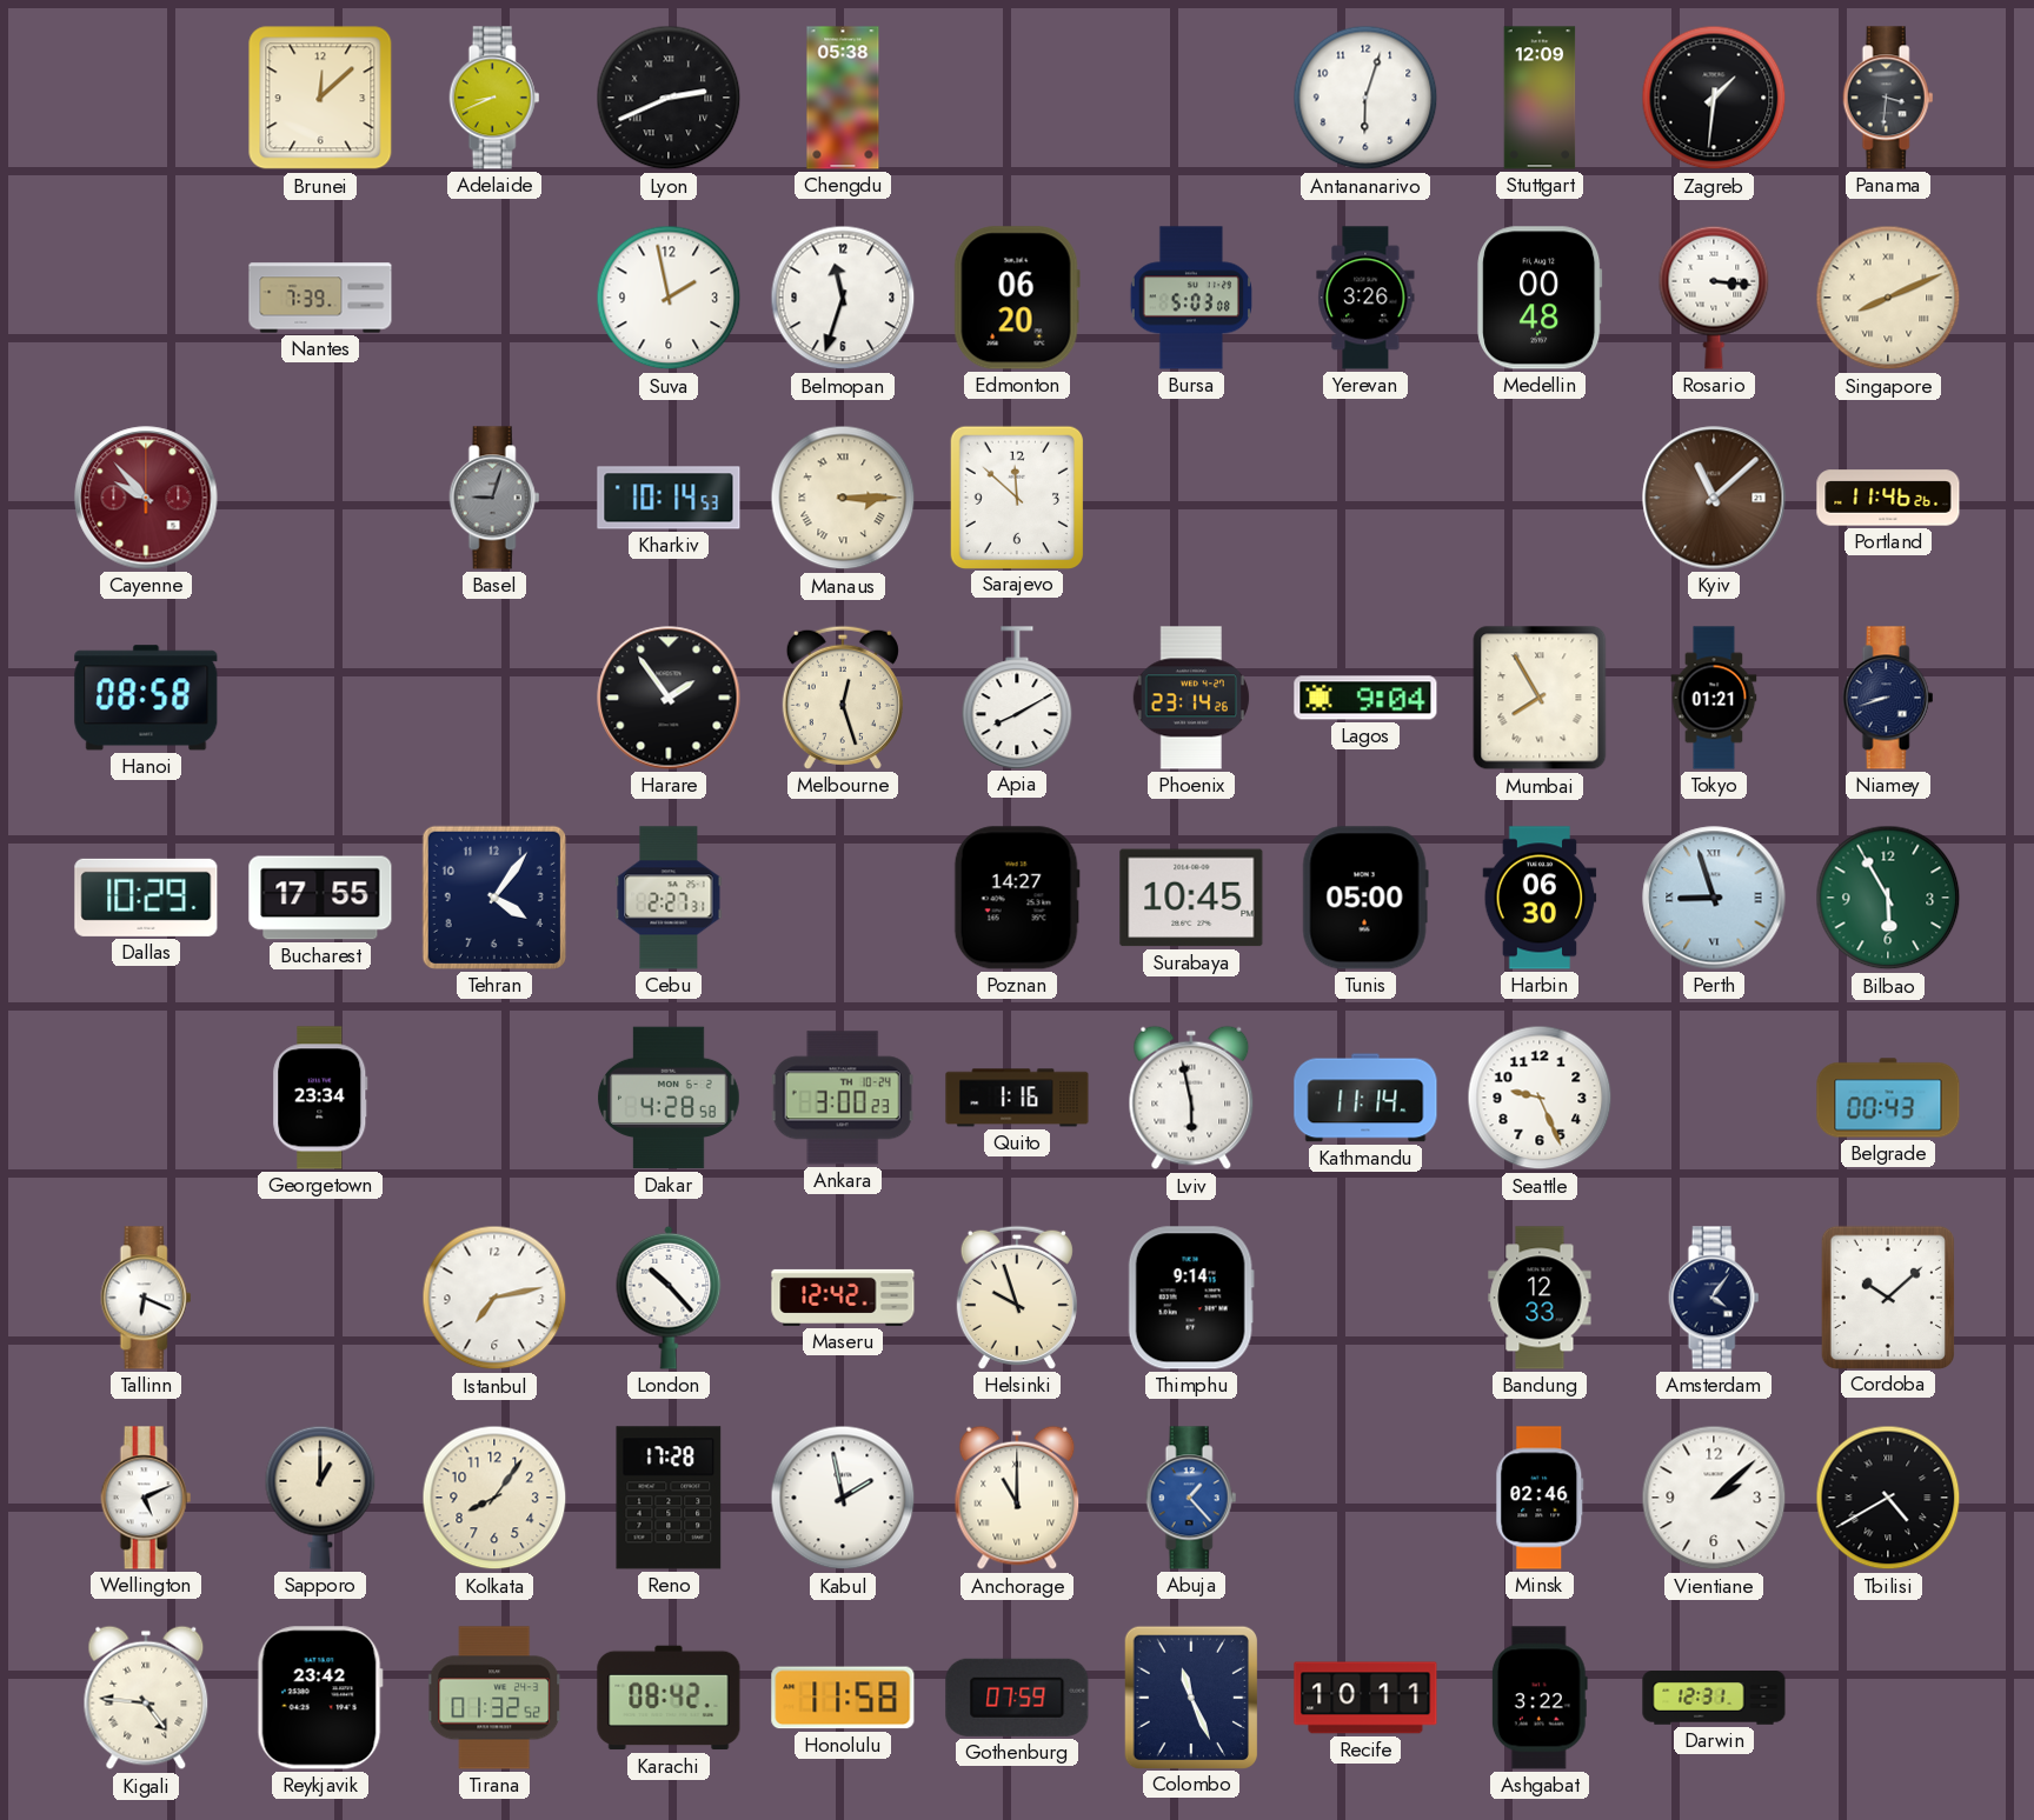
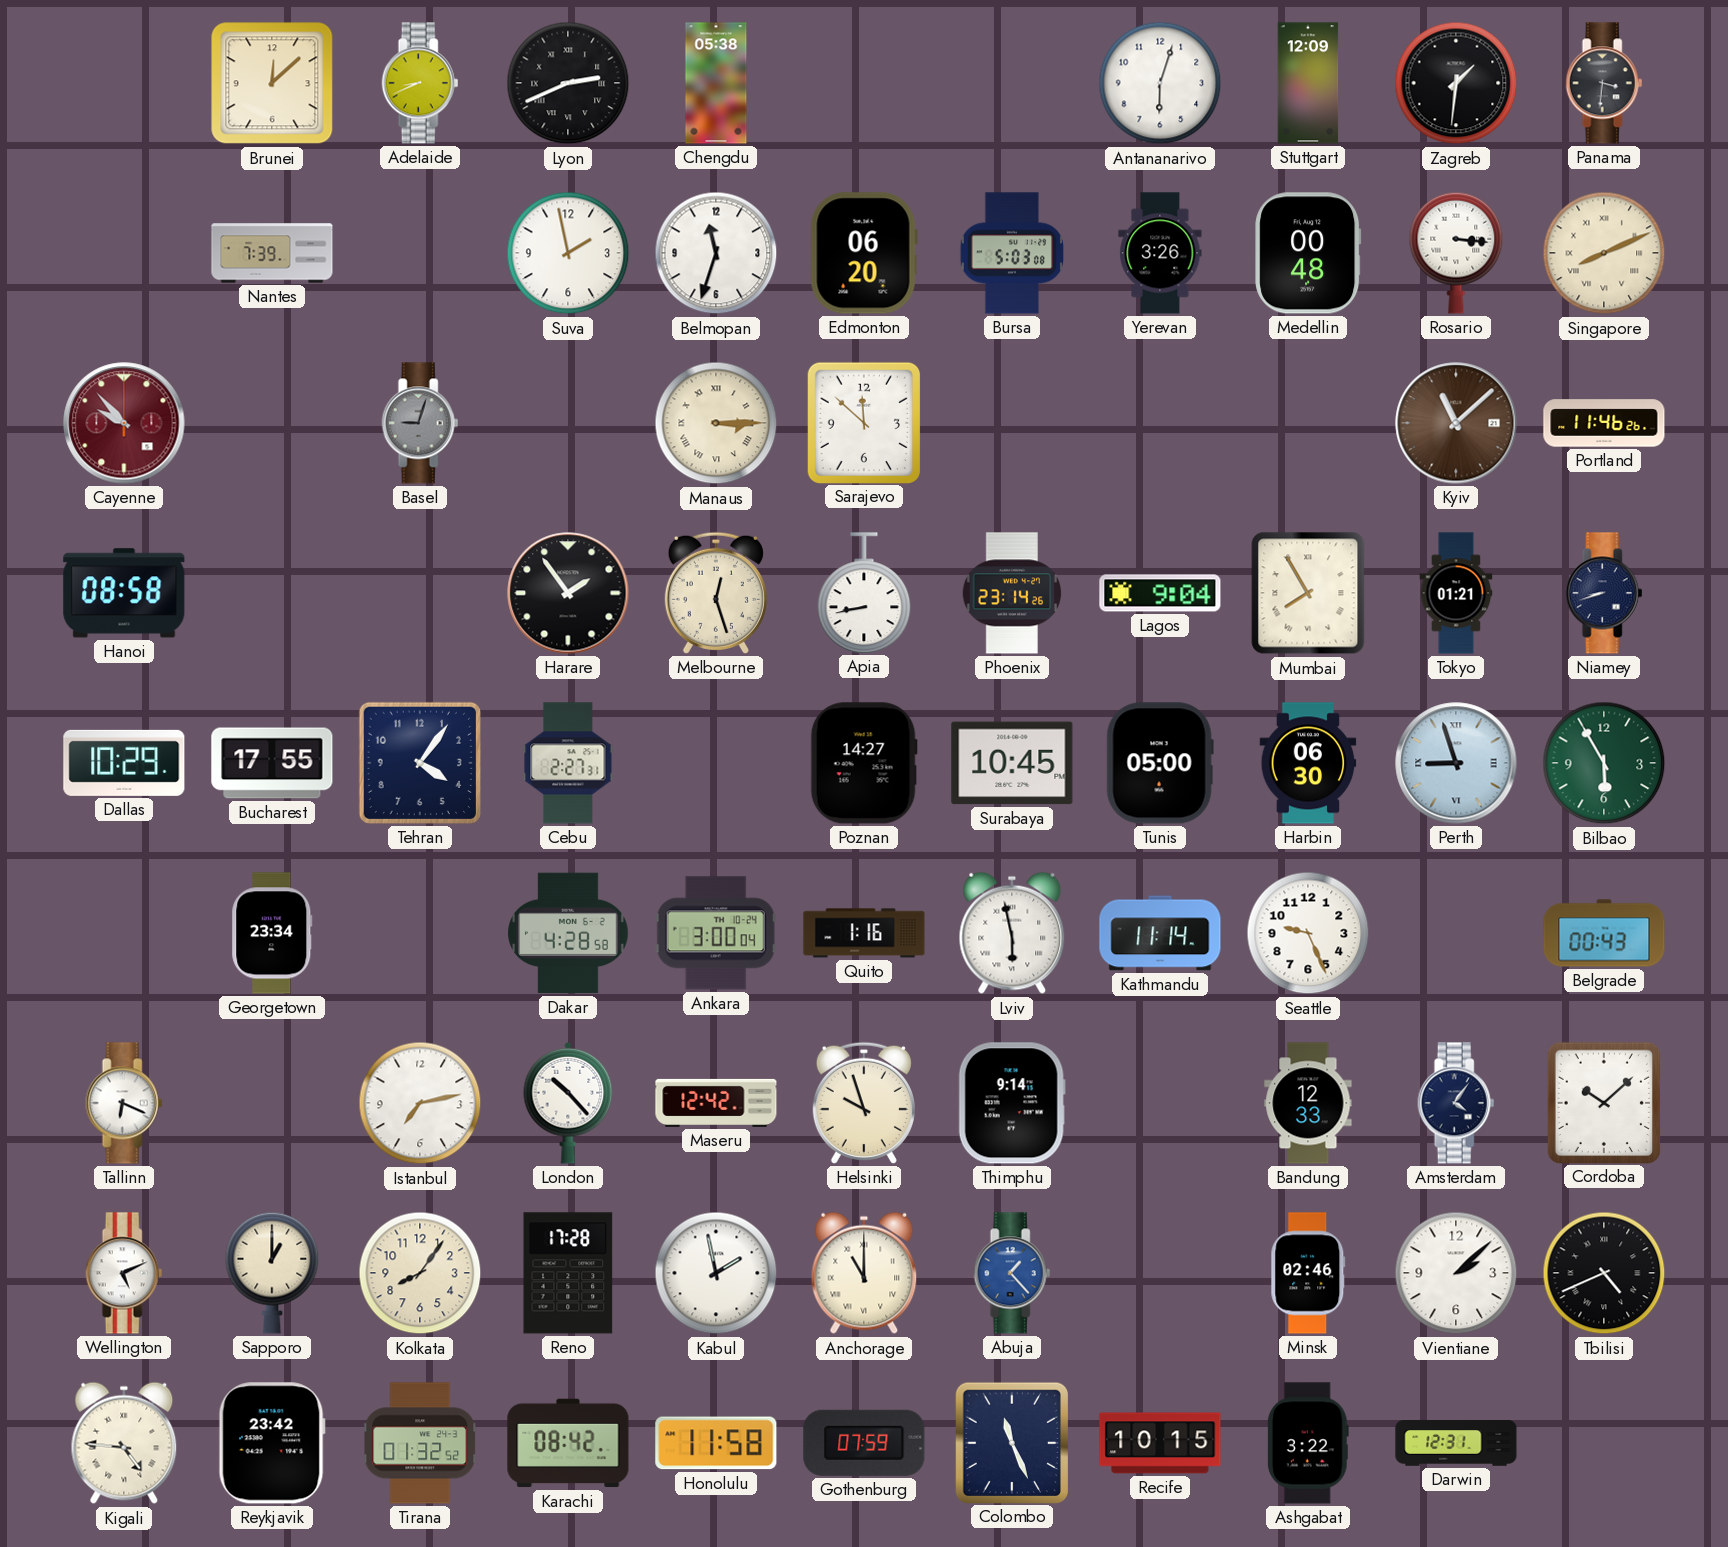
Kharkiv: 10:14 -> none (669, 498)
Apia: 8:10 -> 8:43 (864, 593)
Ankara: 3:00:23 -> 3:00:04 (716, 933)
Tbilisi: 4:40 -> 4:41 (1604, 1273)
Recife: 10:11 -> 10:15 (1160, 1443)
